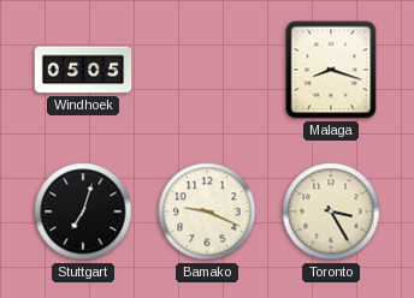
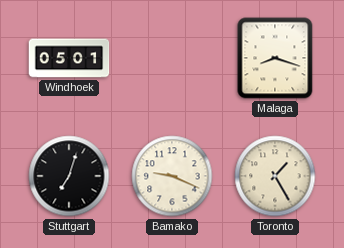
Windhoek: 05:05 -> 05:01 (69, 58)
Toronto: 3:25 -> 1:25 (275, 176)
